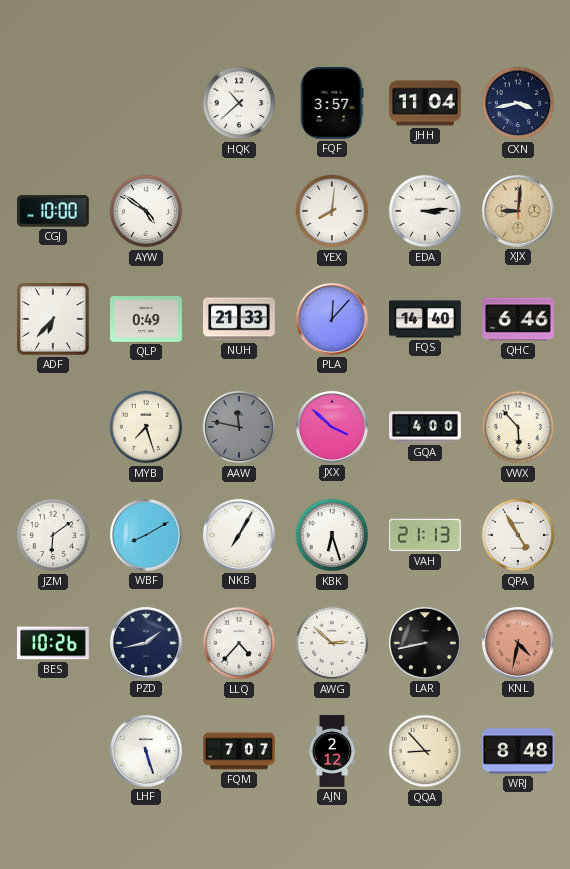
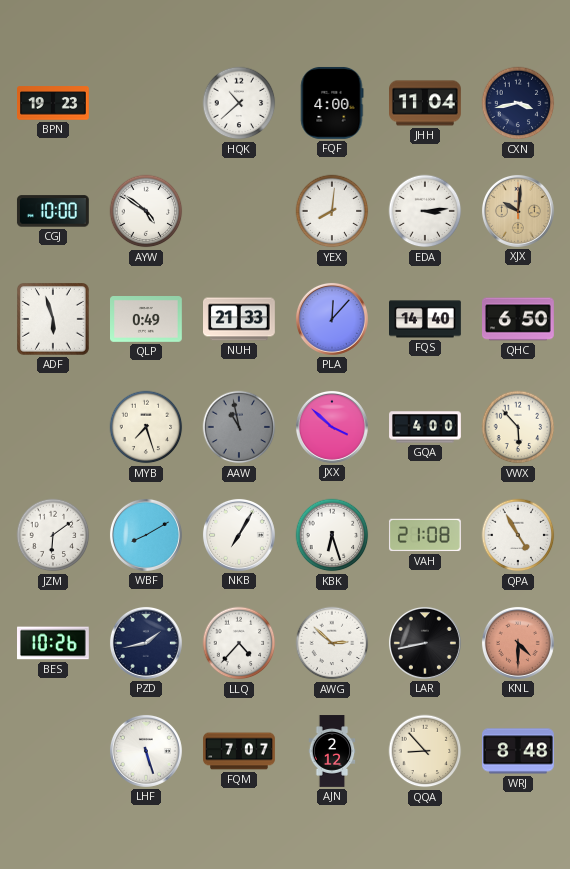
BPN: none -> 19:23 (54, 103)
FQF: 3:57 -> 4:00 (332, 103)
XJX: 9:01 -> 10:01 (518, 211)
ADF: 6:37 -> 5:57 (54, 320)
QHC: 6:46 -> 6:50 (519, 319)
AAW: 11:47 -> 10:58 (239, 427)
VAH: 21:13 -> 21:08 (425, 535)
KNL: 4:32 -> 4:30 (518, 643)
